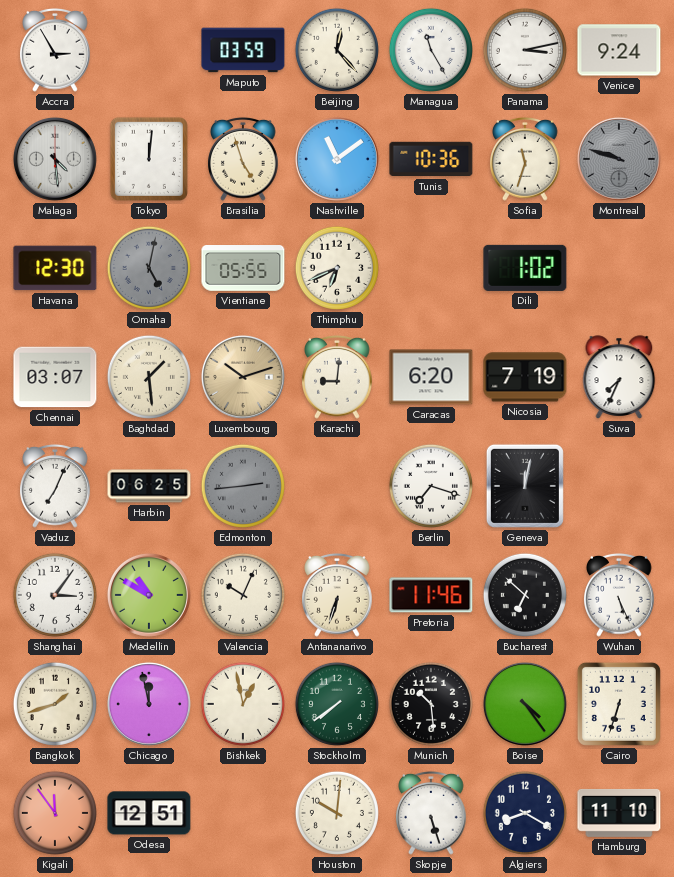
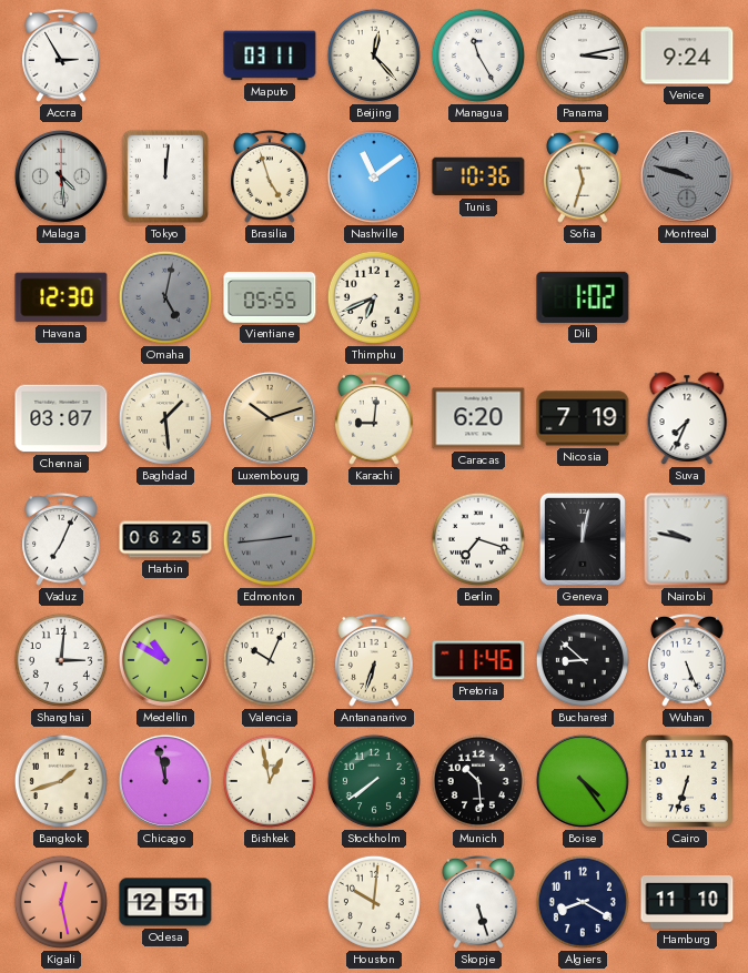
Maputo: 03:59 -> 03:11 (270, 55)
Nairobi: none -> 9:47 (687, 539)
Shanghai: 3:06 -> 3:01 (61, 660)
Bucharest: 6:52 -> 8:52 (583, 660)
Kigali: 11:54 -> 12:28 (61, 902)
